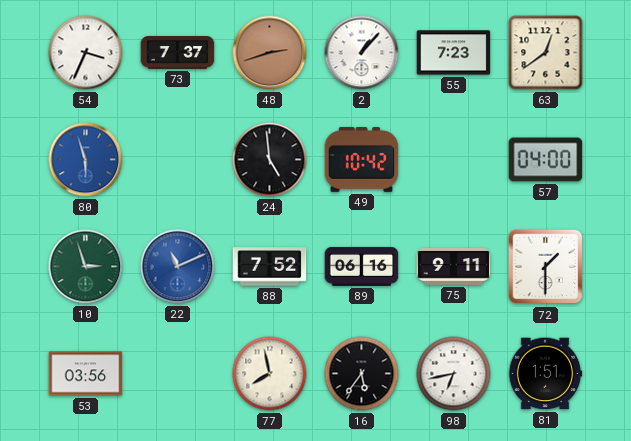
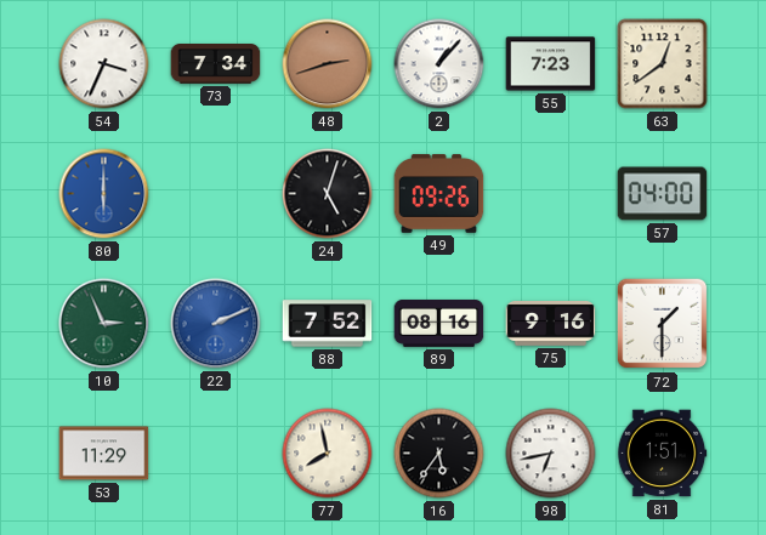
73: 7:37 -> 7:34 (216, 64)
80: 5:57 -> 6:00 (104, 194)
24: 4:59 -> 5:03 (328, 194)
49: 10:42 -> 09:26 (439, 194)
10: 2:57 -> 2:56 (104, 324)
22: 11:11 -> 2:11 (216, 324)
89: 06:16 -> 08:16 (439, 323)
75: 9:11 -> 9:16 (551, 324)
53: 03:56 -> 11:29 (104, 454)
